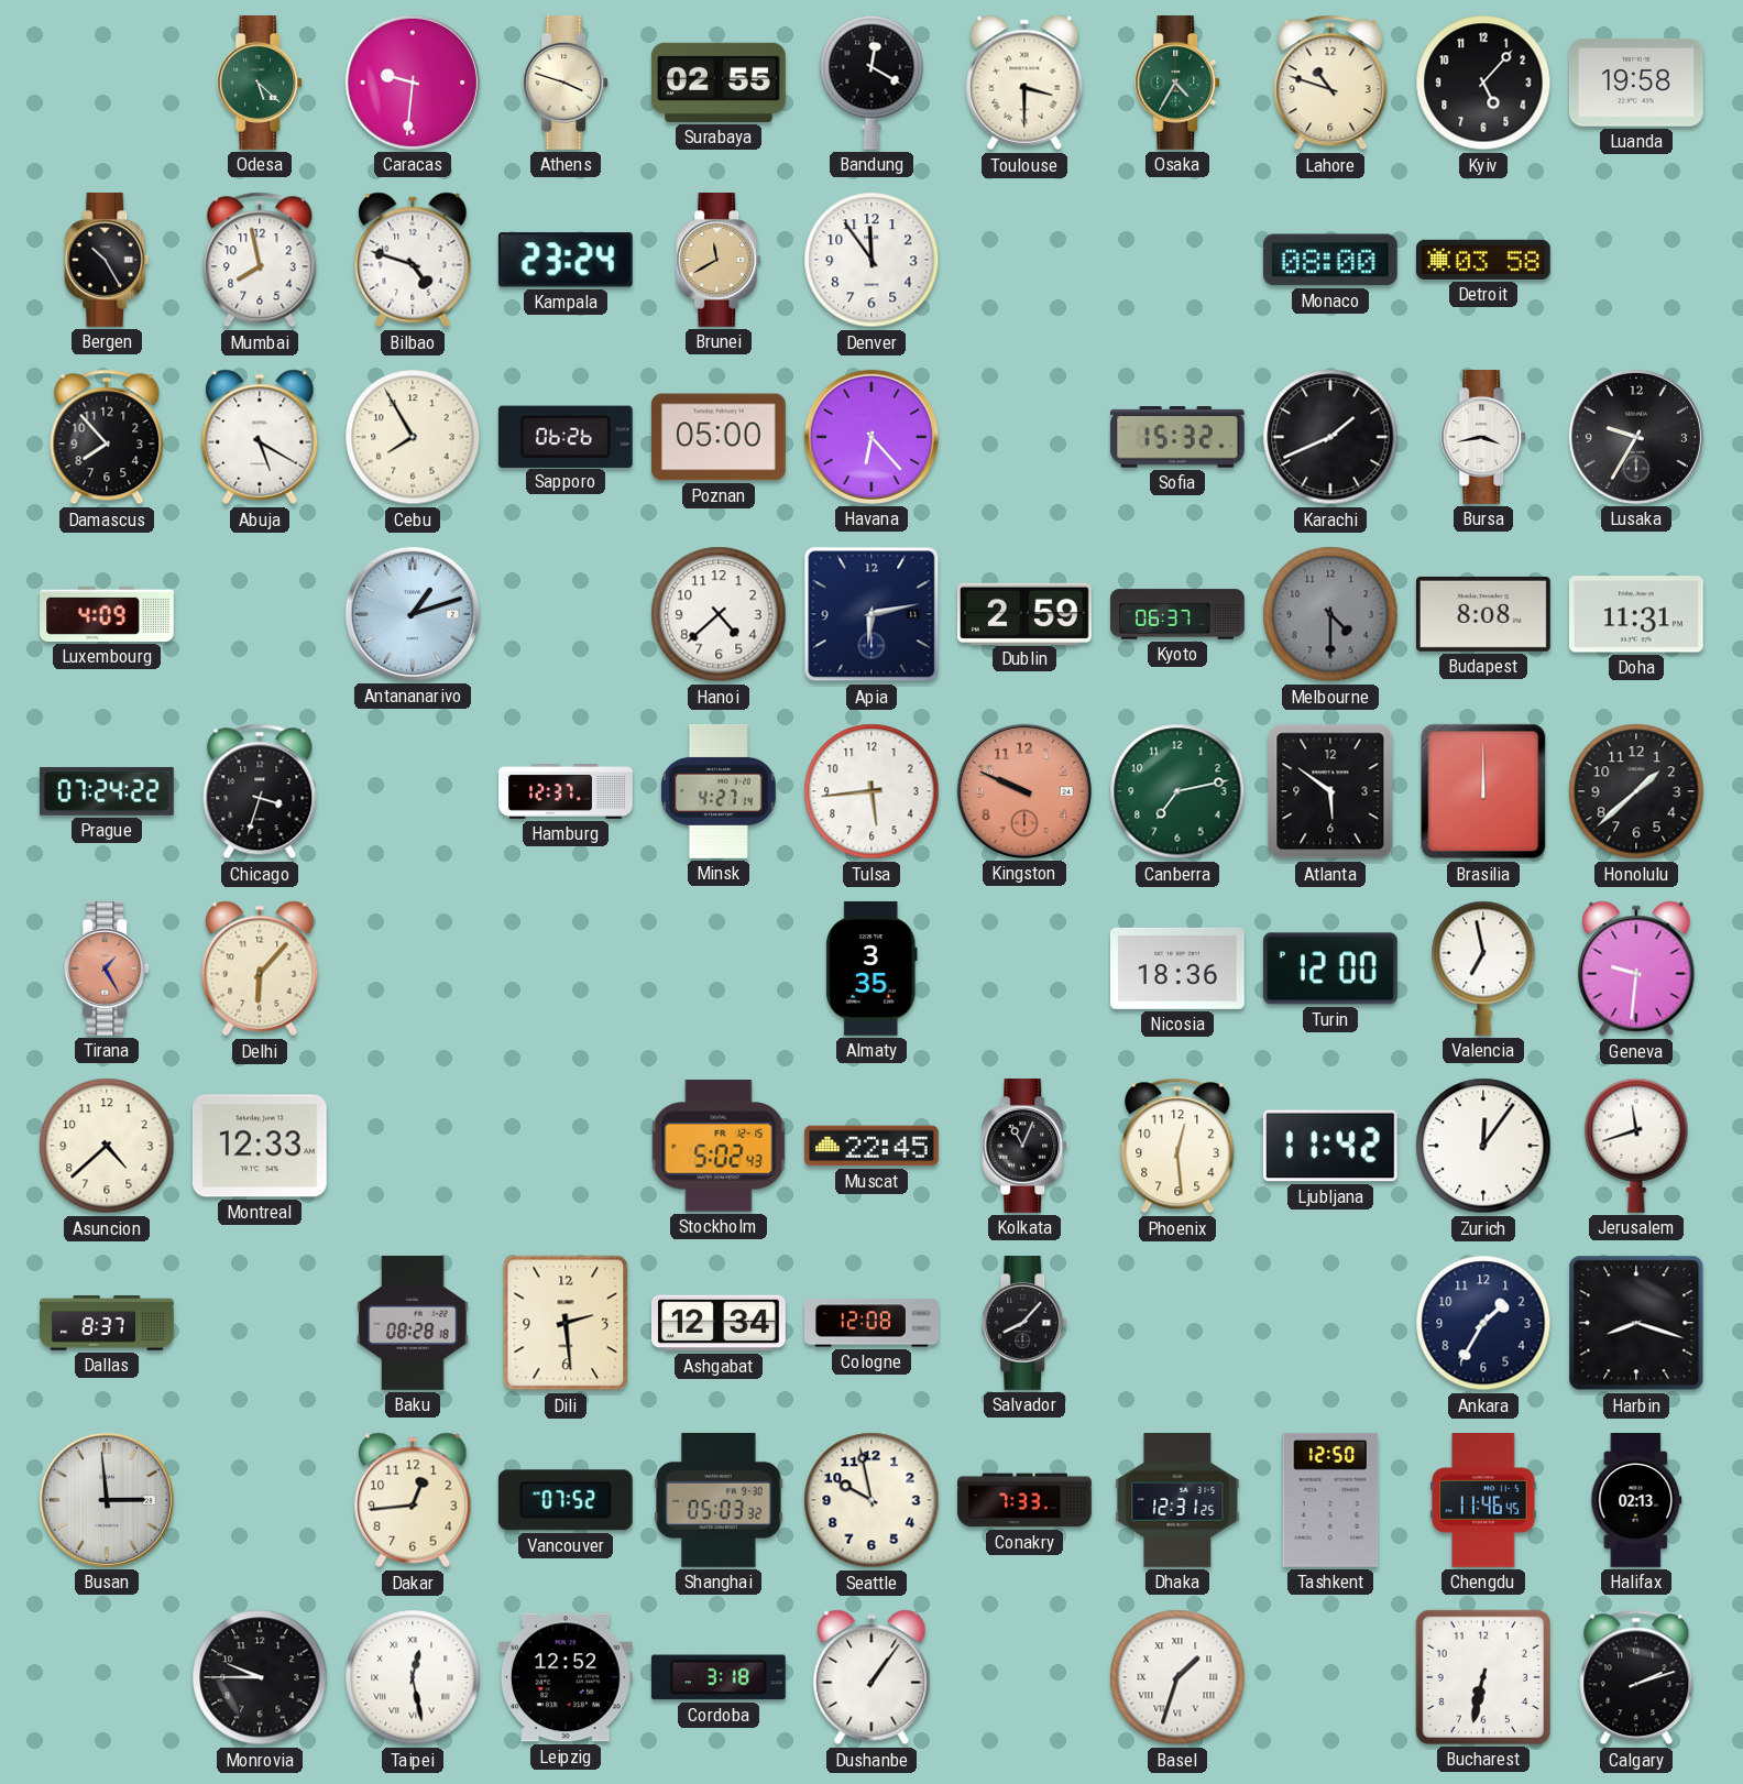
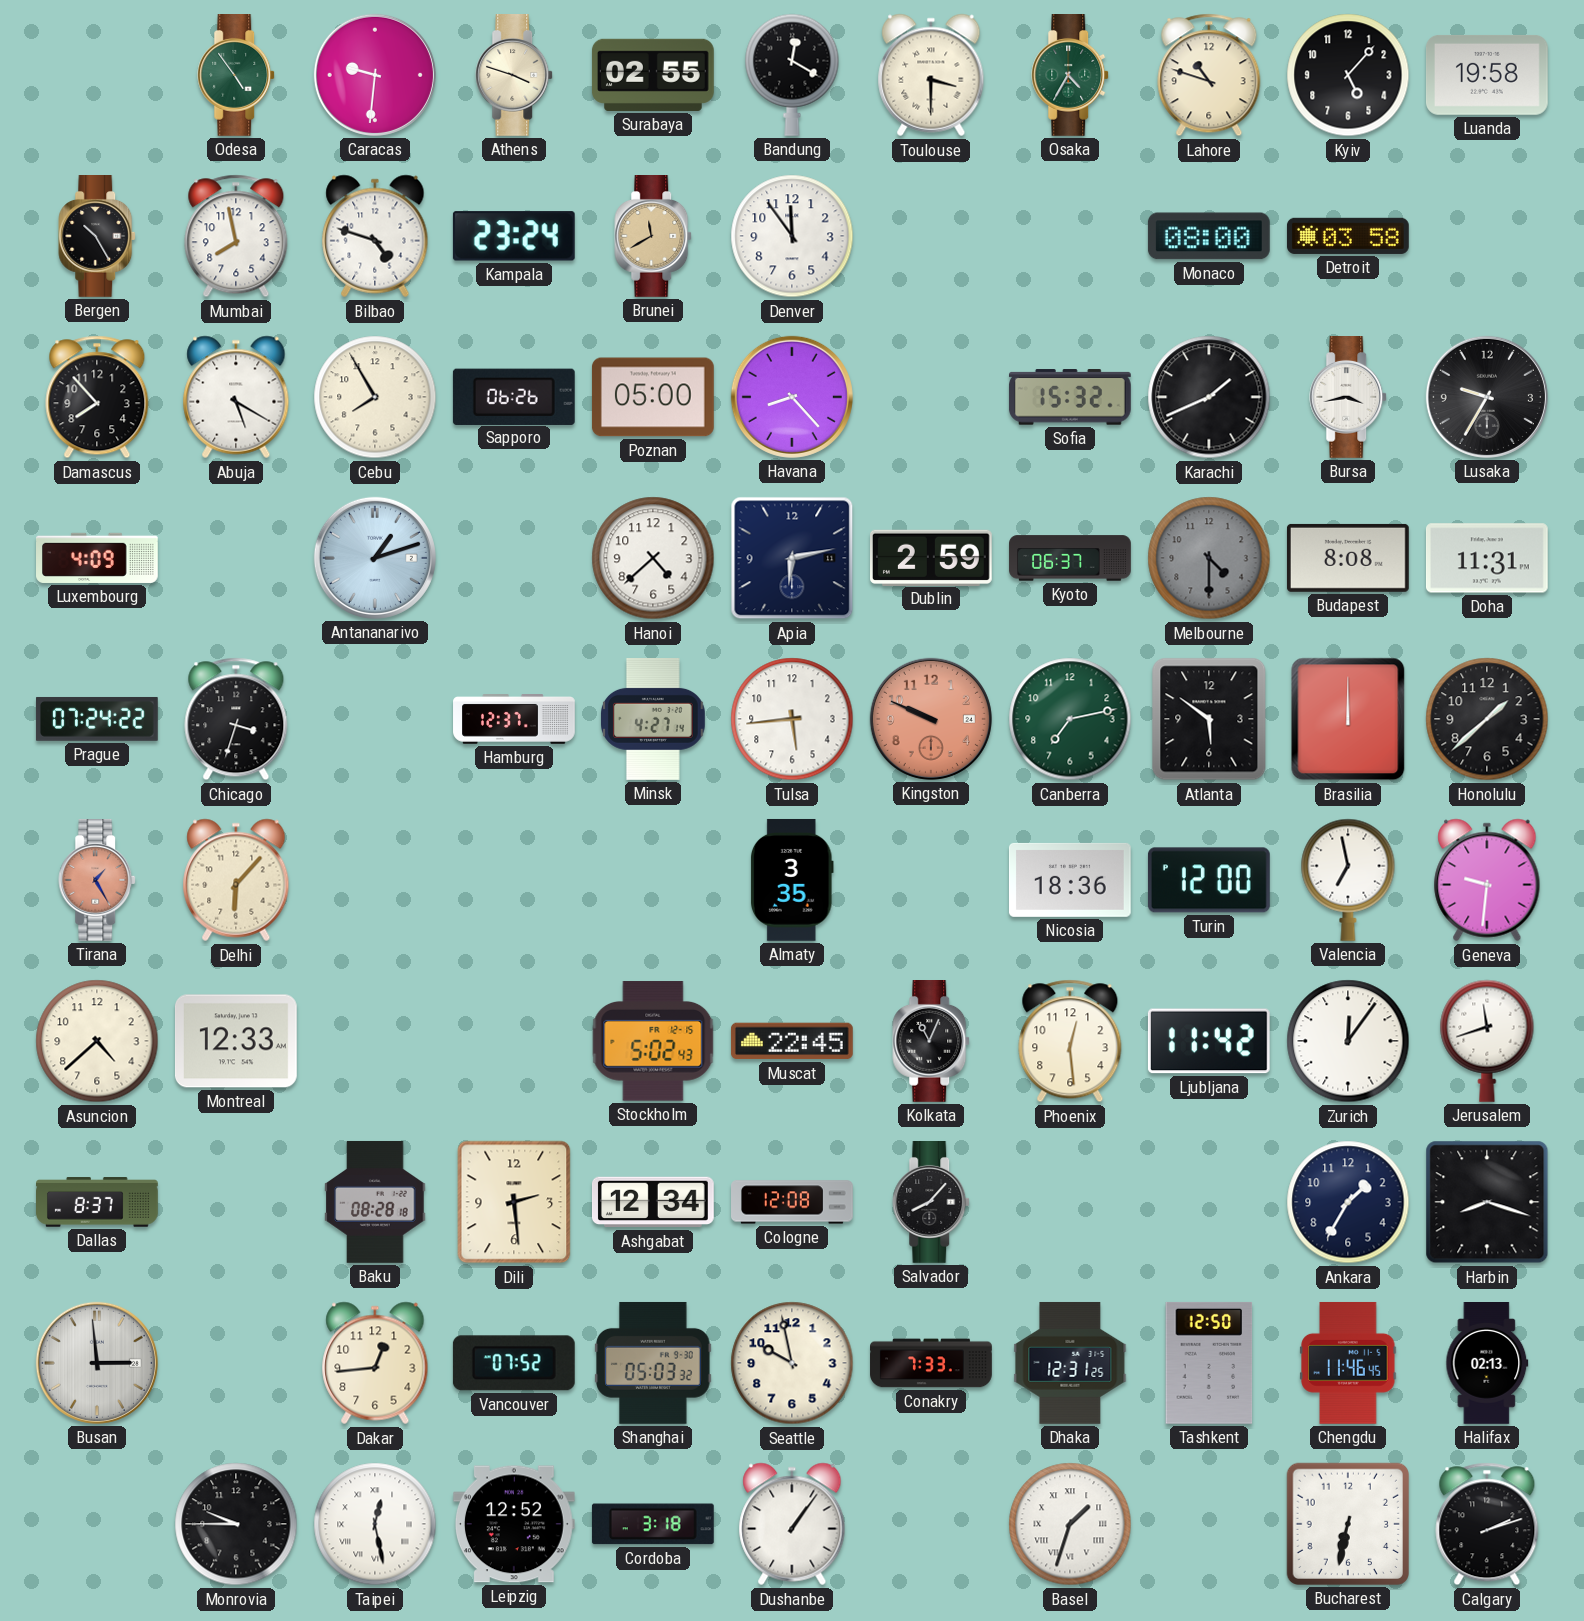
Odesa: 5:22 -> 4:54 (237, 76)
Havana: 6:23 -> 8:23 (792, 397)
